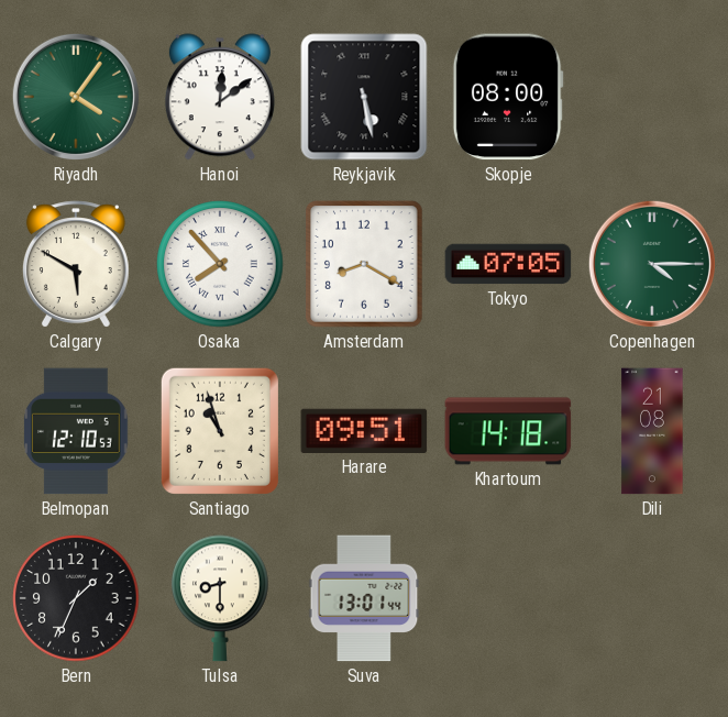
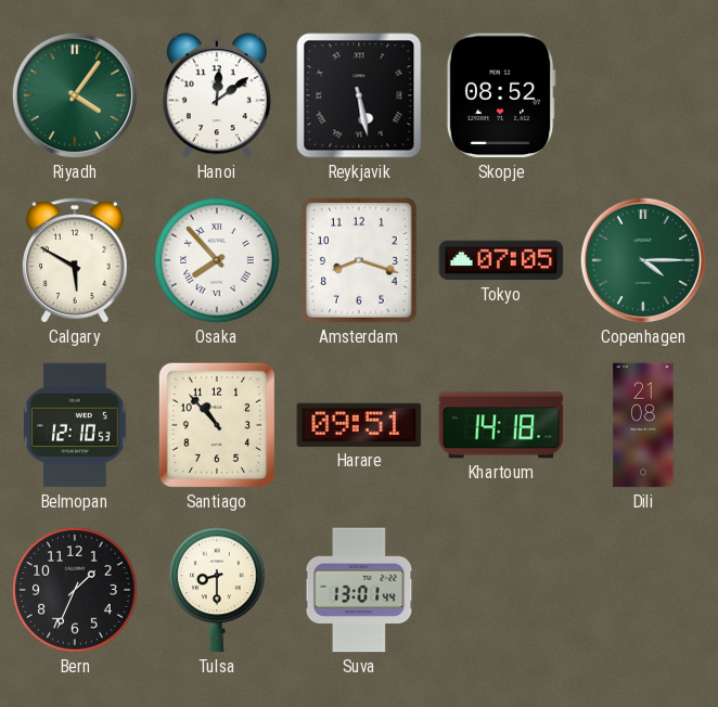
Skopje: 08:00 -> 08:52 (501, 95)
Amsterdam: 8:20 -> 8:18 (359, 260)
Santiago: 10:57 -> 10:53 (217, 425)
